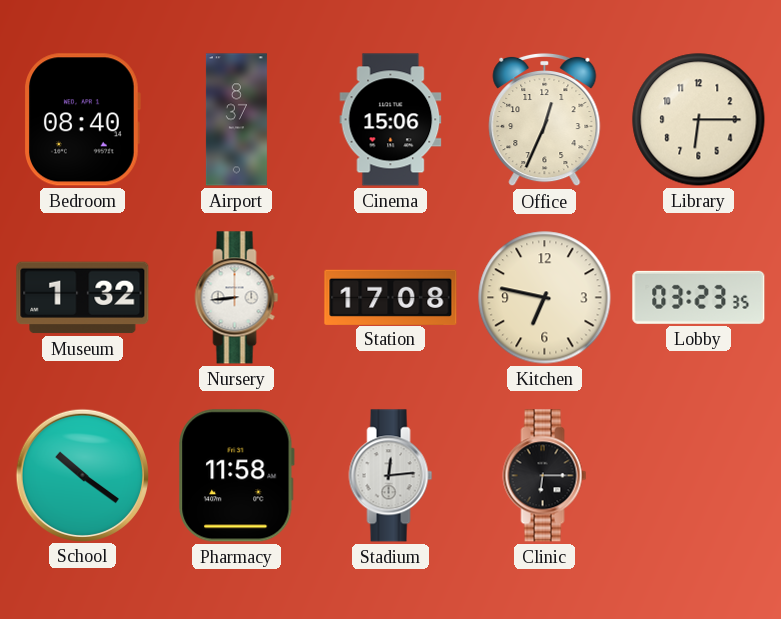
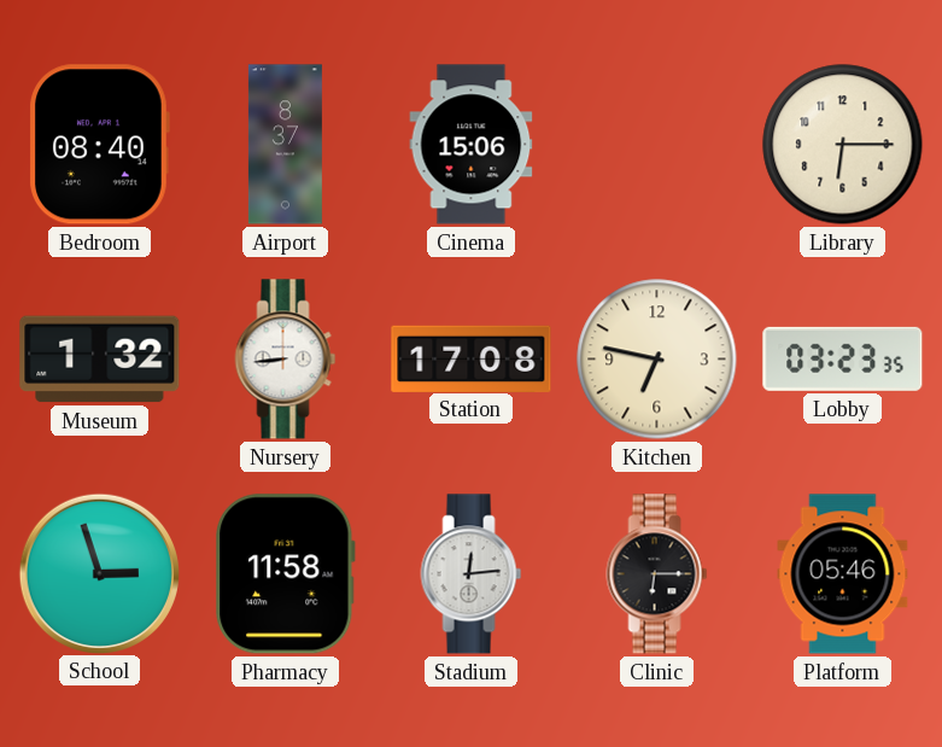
Office: 12:34 -> none (545, 120)
School: 10:21 -> 2:57 (99, 573)
Platform: none -> 05:46 (843, 574)
